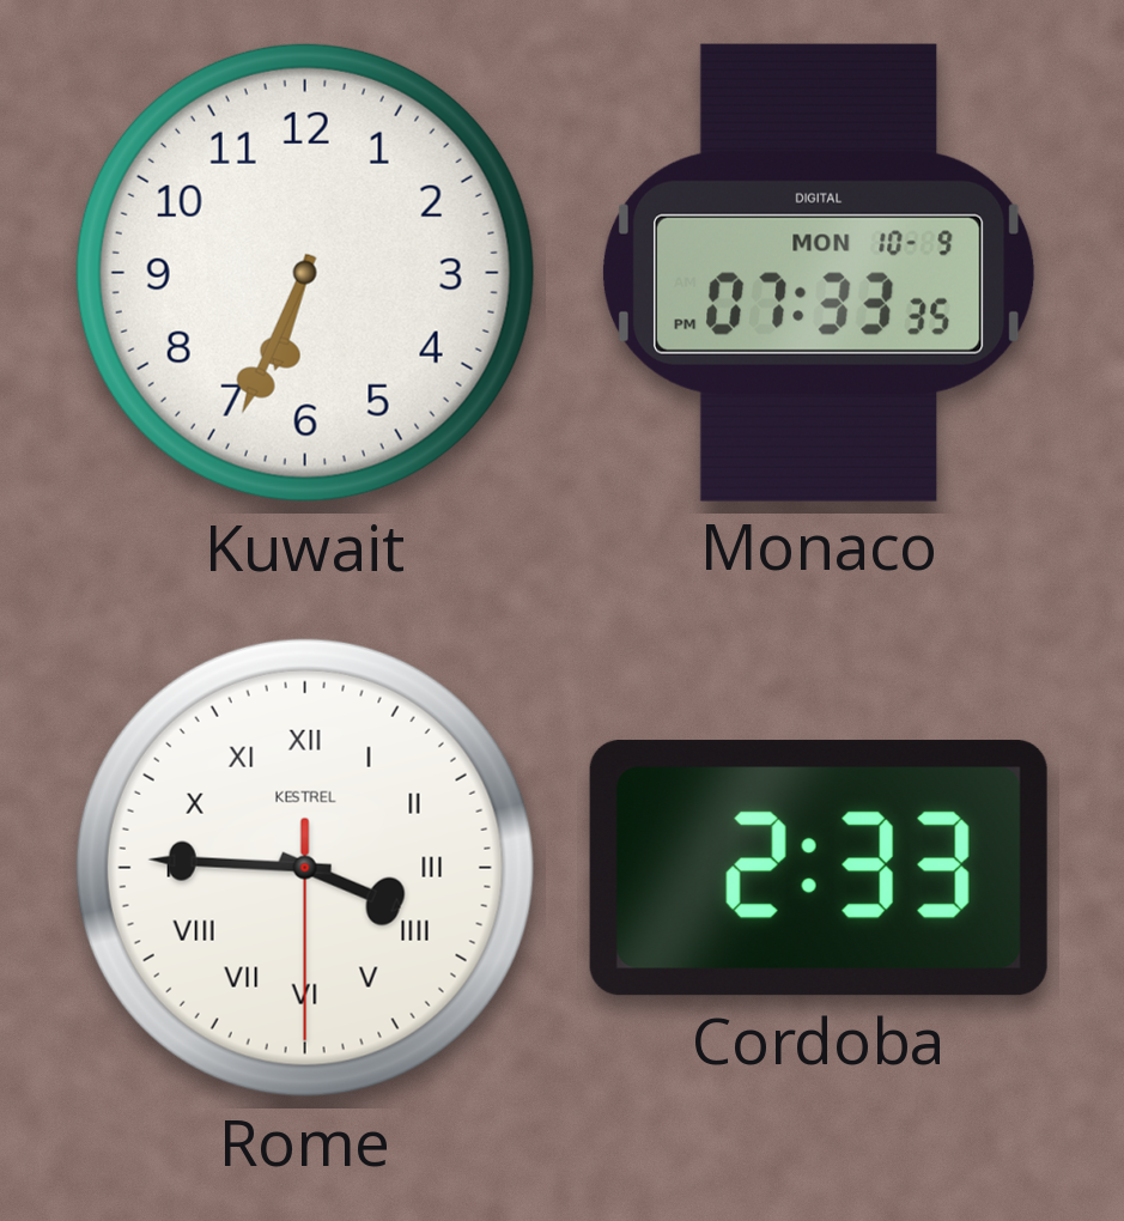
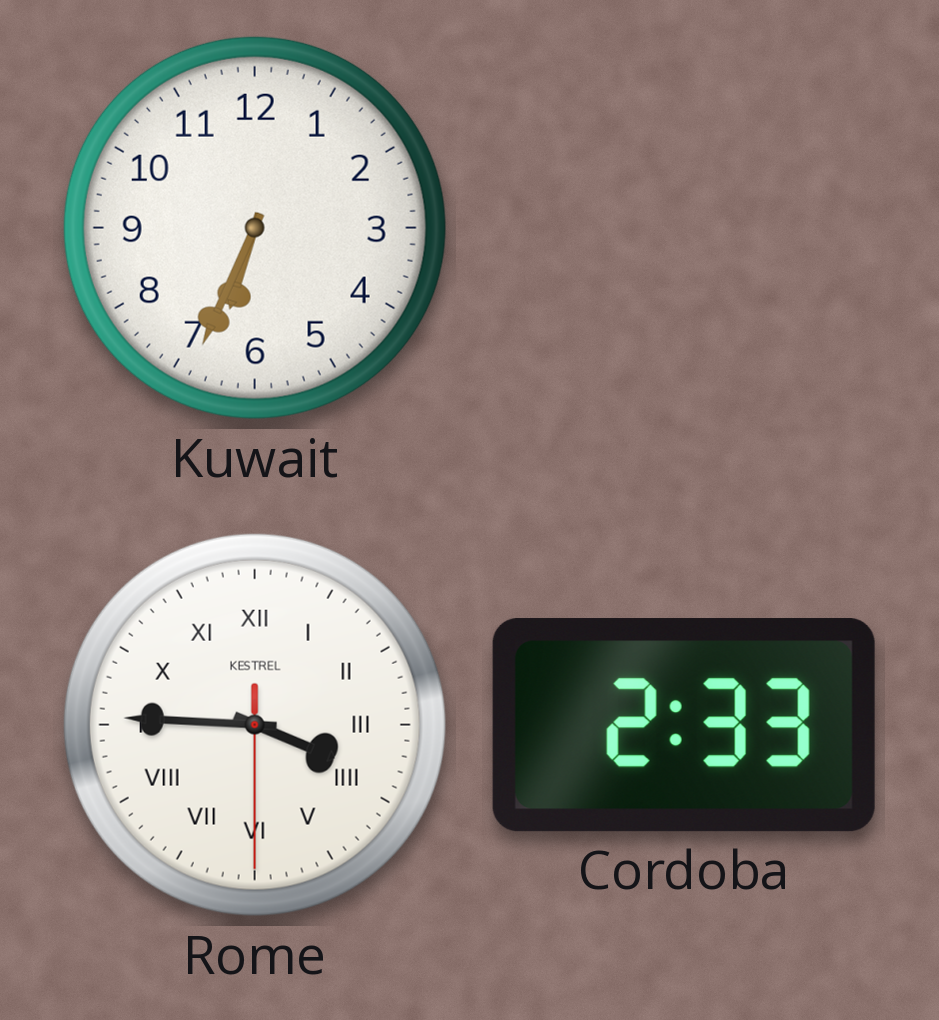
Monaco: 07:33 -> none (819, 273)
